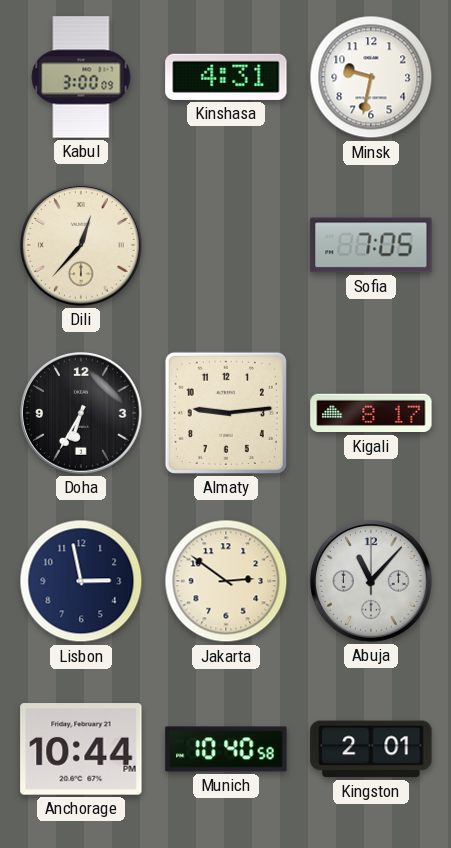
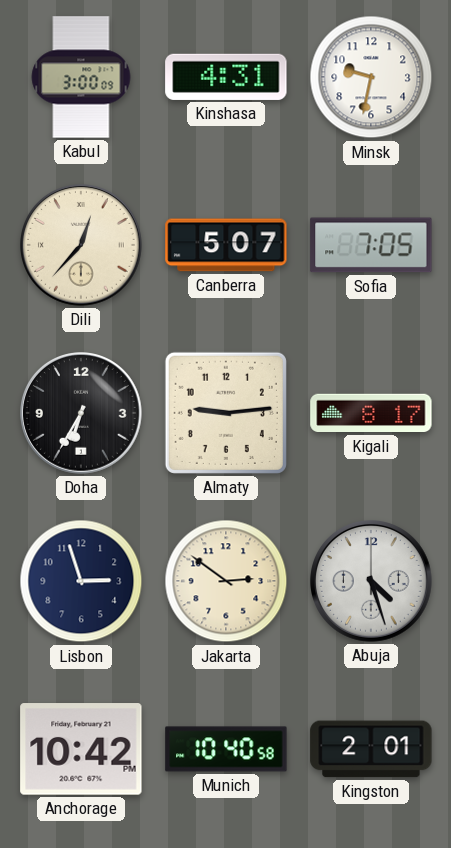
Canberra: none -> 5:07 (226, 245)
Lisbon: 2:58 -> 2:57 (81, 581)
Abuja: 11:07 -> 4:27 (372, 582)
Anchorage: 10:44 -> 10:42 (81, 749)
